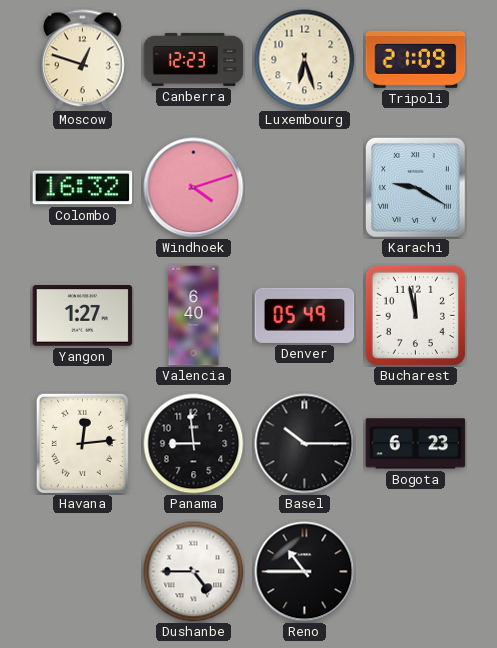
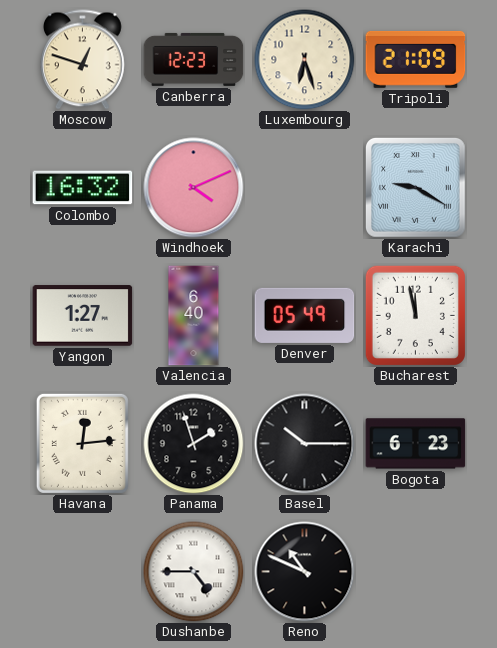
Windhoek: 4:12 -> 4:11 (194, 188)
Panama: 8:59 -> 1:57 (194, 444)
Reno: 10:45 -> 10:49 (305, 572)
